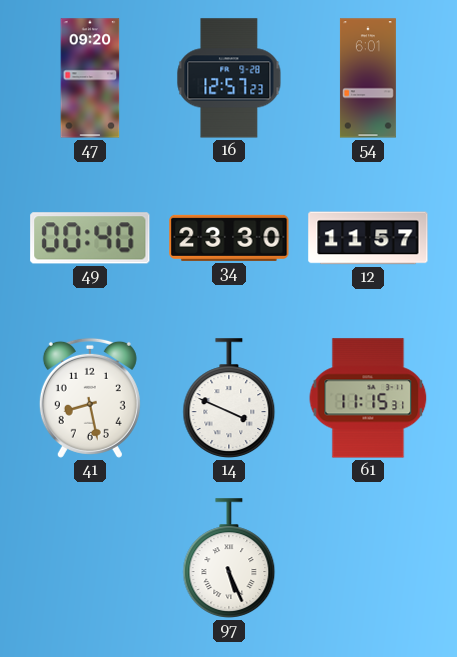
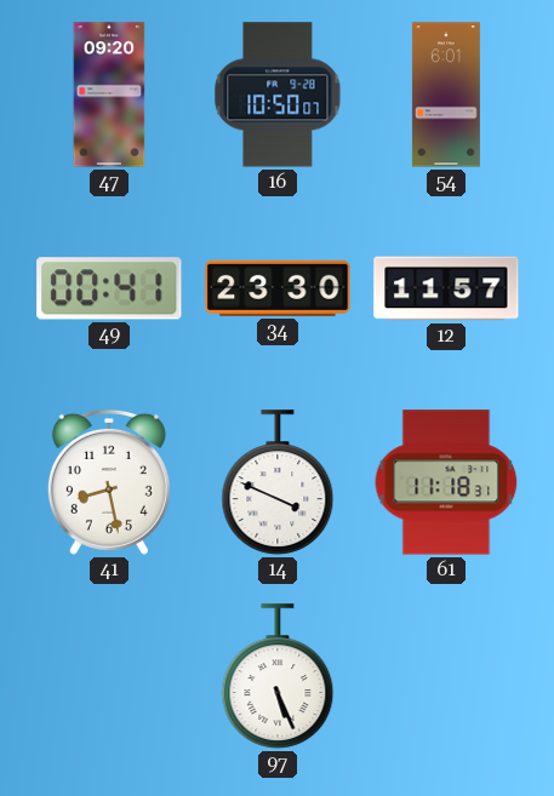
16: 12:57 -> 10:50 (278, 95)
49: 00:40 -> 00:41 (109, 288)
61: 11:15 -> 11:18 (446, 482)
